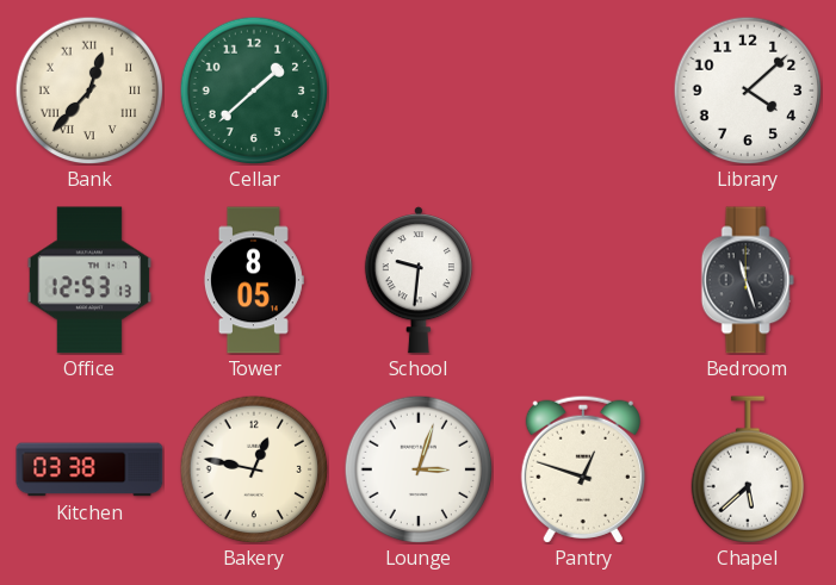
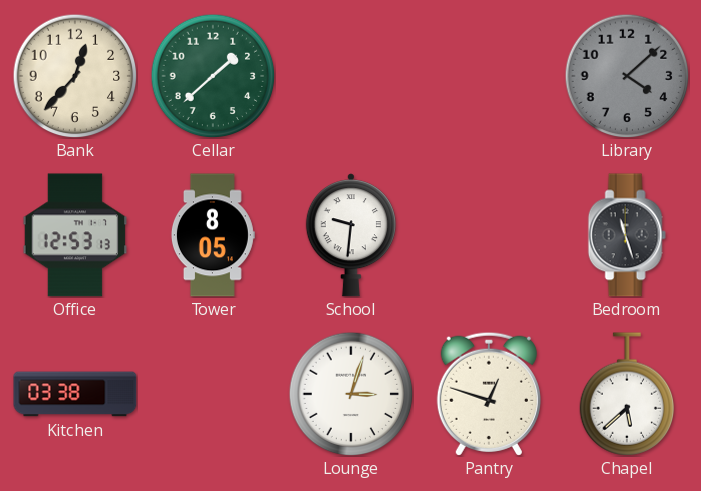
Bank numerals: Roman -> Arabic (75, 76)
Library dial: white -> grey (627, 76)
Bakery: 12:47 -> none (254, 469)
